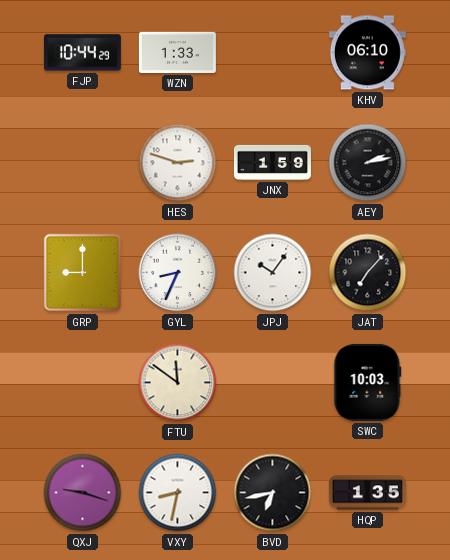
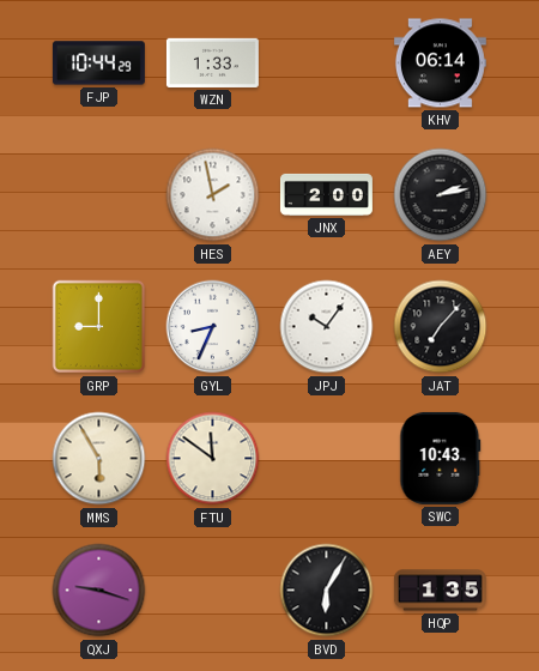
KHV: 06:10 -> 06:14 (440, 64)
HES: 2:48 -> 1:58 (213, 195)
JNX: 1:59 -> 2:00 (326, 194)
MMS: none -> 5:55 (99, 459)
SWC: 10:03 -> 10:43 (441, 458)
VXY: 8:32 -> none (178, 493)
BVD: 6:43 -> 6:05 (327, 591)
